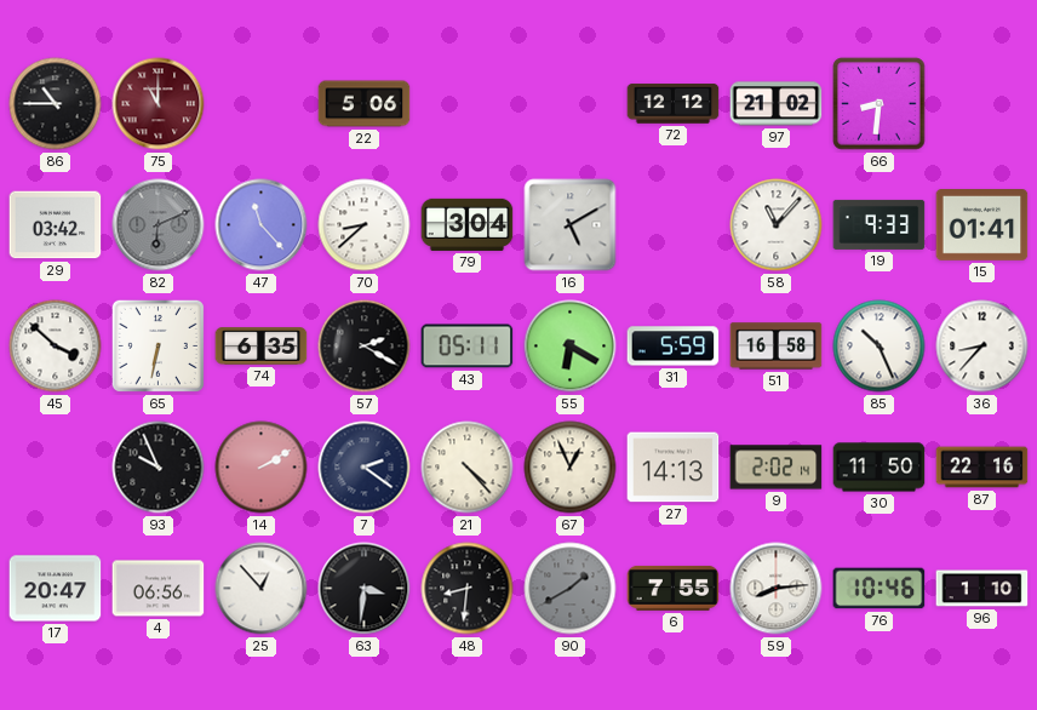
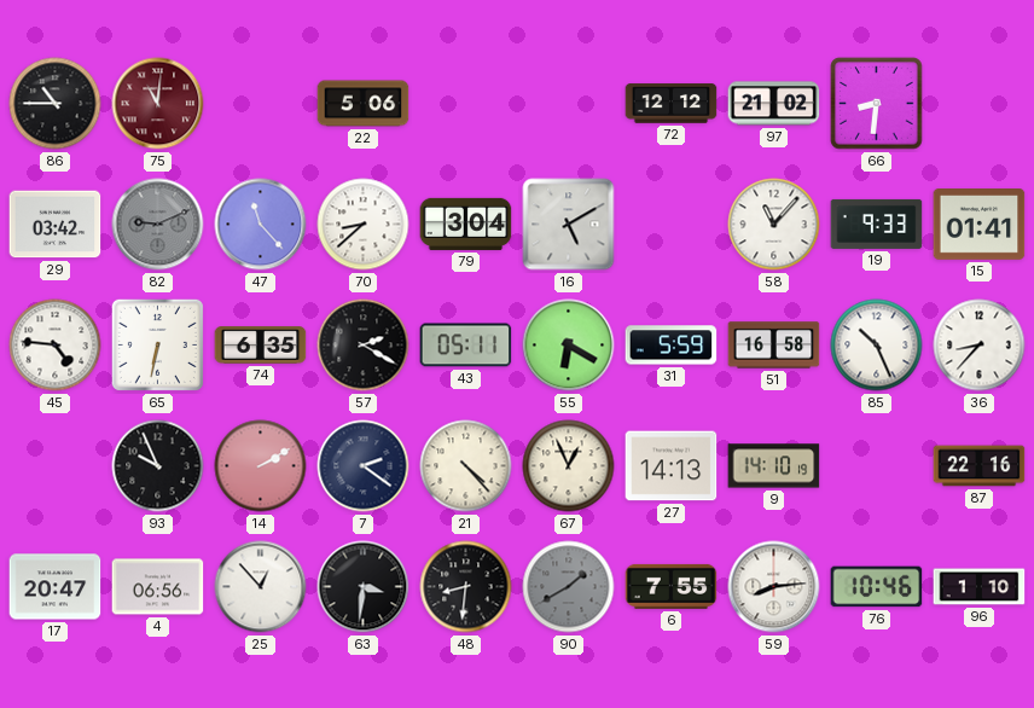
75: 11:00 -> 11:01 (158, 104)
82: 6:11 -> 9:11 (158, 225)
45: 3:52 -> 4:46 (56, 346)
9: 2:02 -> 14:10 (774, 466)
30: 11:50 -> none (880, 468)
